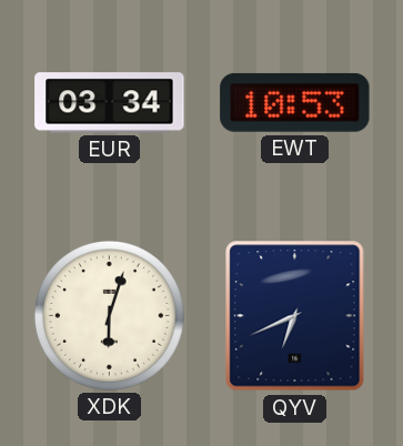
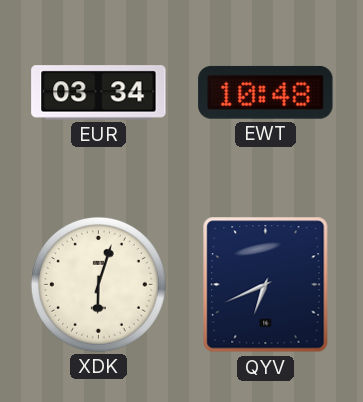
EWT: 10:53 -> 10:48 (266, 92)
